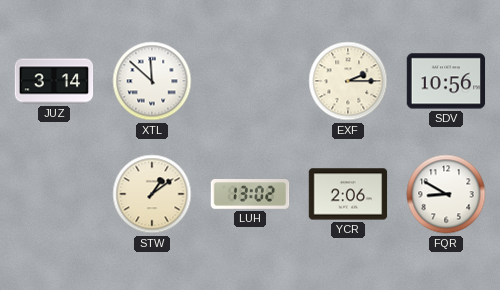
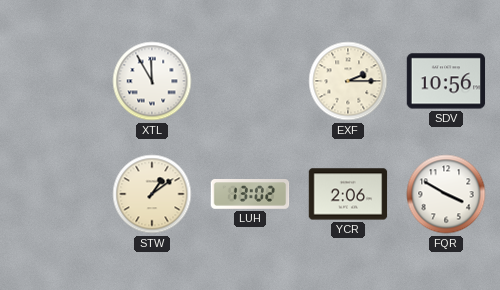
JUZ: 3:14 -> none (54, 81)
XTL: 11:52 -> 11:55 (152, 81)
FQR: 8:50 -> 3:50 (446, 194)
